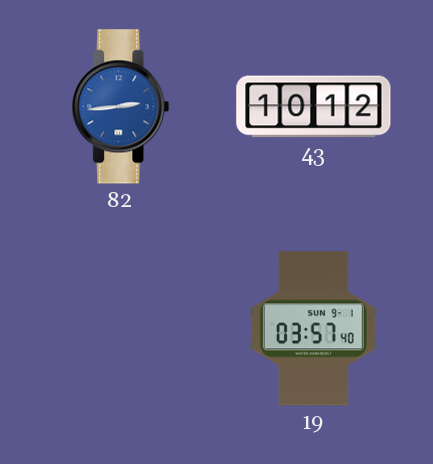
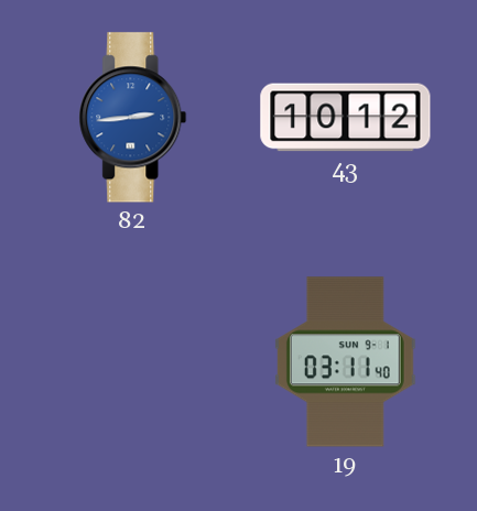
19: 03:57 -> 03:11 (345, 362)
